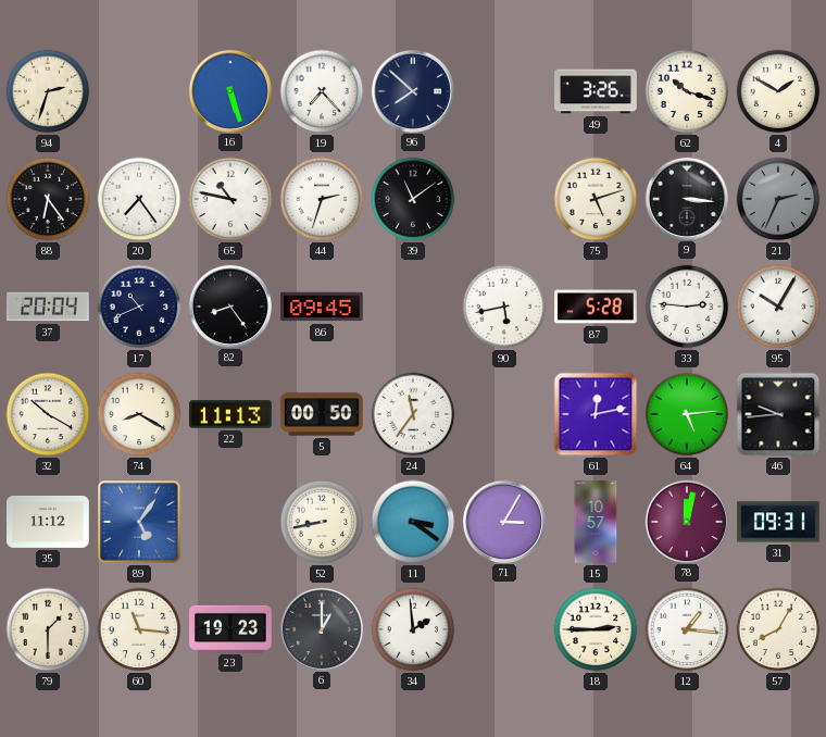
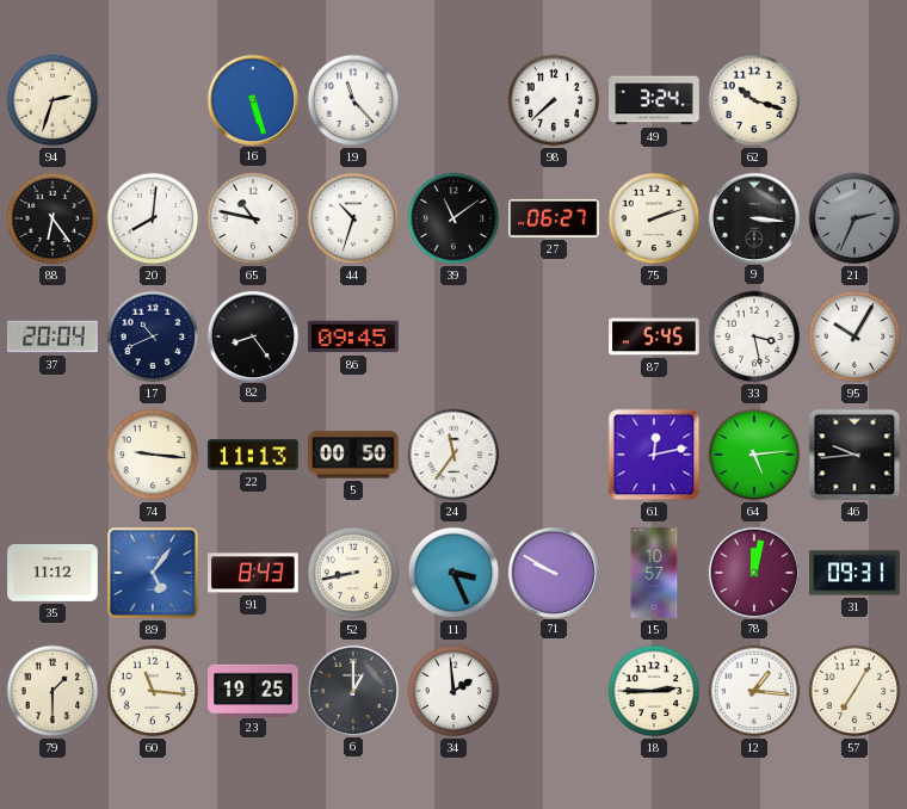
19: 7:23 -> 11:23 (353, 100)
96: 7:52 -> none (412, 90)
98: none -> 7:38 (554, 100)
49: 3:26 -> 3:24 (654, 100)
4: 1:50 -> none (778, 91)
20: 7:24 -> 8:01 (153, 218)
44: 2:33 -> 10:33 (353, 218)
27: none -> 06:27 (554, 218)
75: 5:12 -> 2:12 (654, 218)
90: 5:43 -> none (504, 307)
87: 5:28 -> 5:45 (654, 336)
33: 2:46 -> 3:28 (754, 336)
32: 10:20 -> none (48, 414)
74: 8:20 -> 9:16 (153, 455)
91: none -> 8:43 (253, 573)
11: 3:21 -> 3:26 (453, 573)
71: 3:05 -> 9:50 (553, 572)
23: 19:23 -> 19:25 (253, 690)
57: 8:05 -> 7:05 (854, 691)
